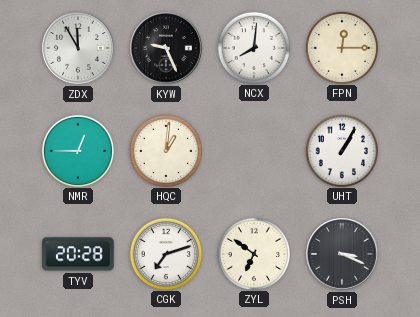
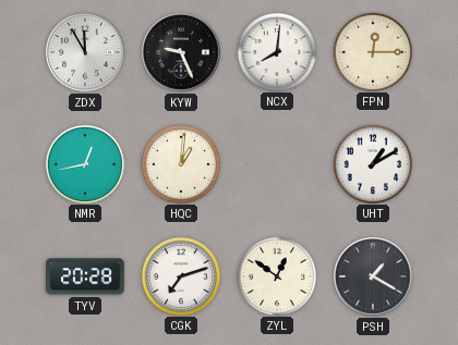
NMR: 12:45 -> 12:43 (84, 163)
UHT: 1:05 -> 1:10 (372, 163)
ZYL: 6:51 -> 12:51 (276, 275)
PSH: 3:19 -> 1:20 (373, 276)
